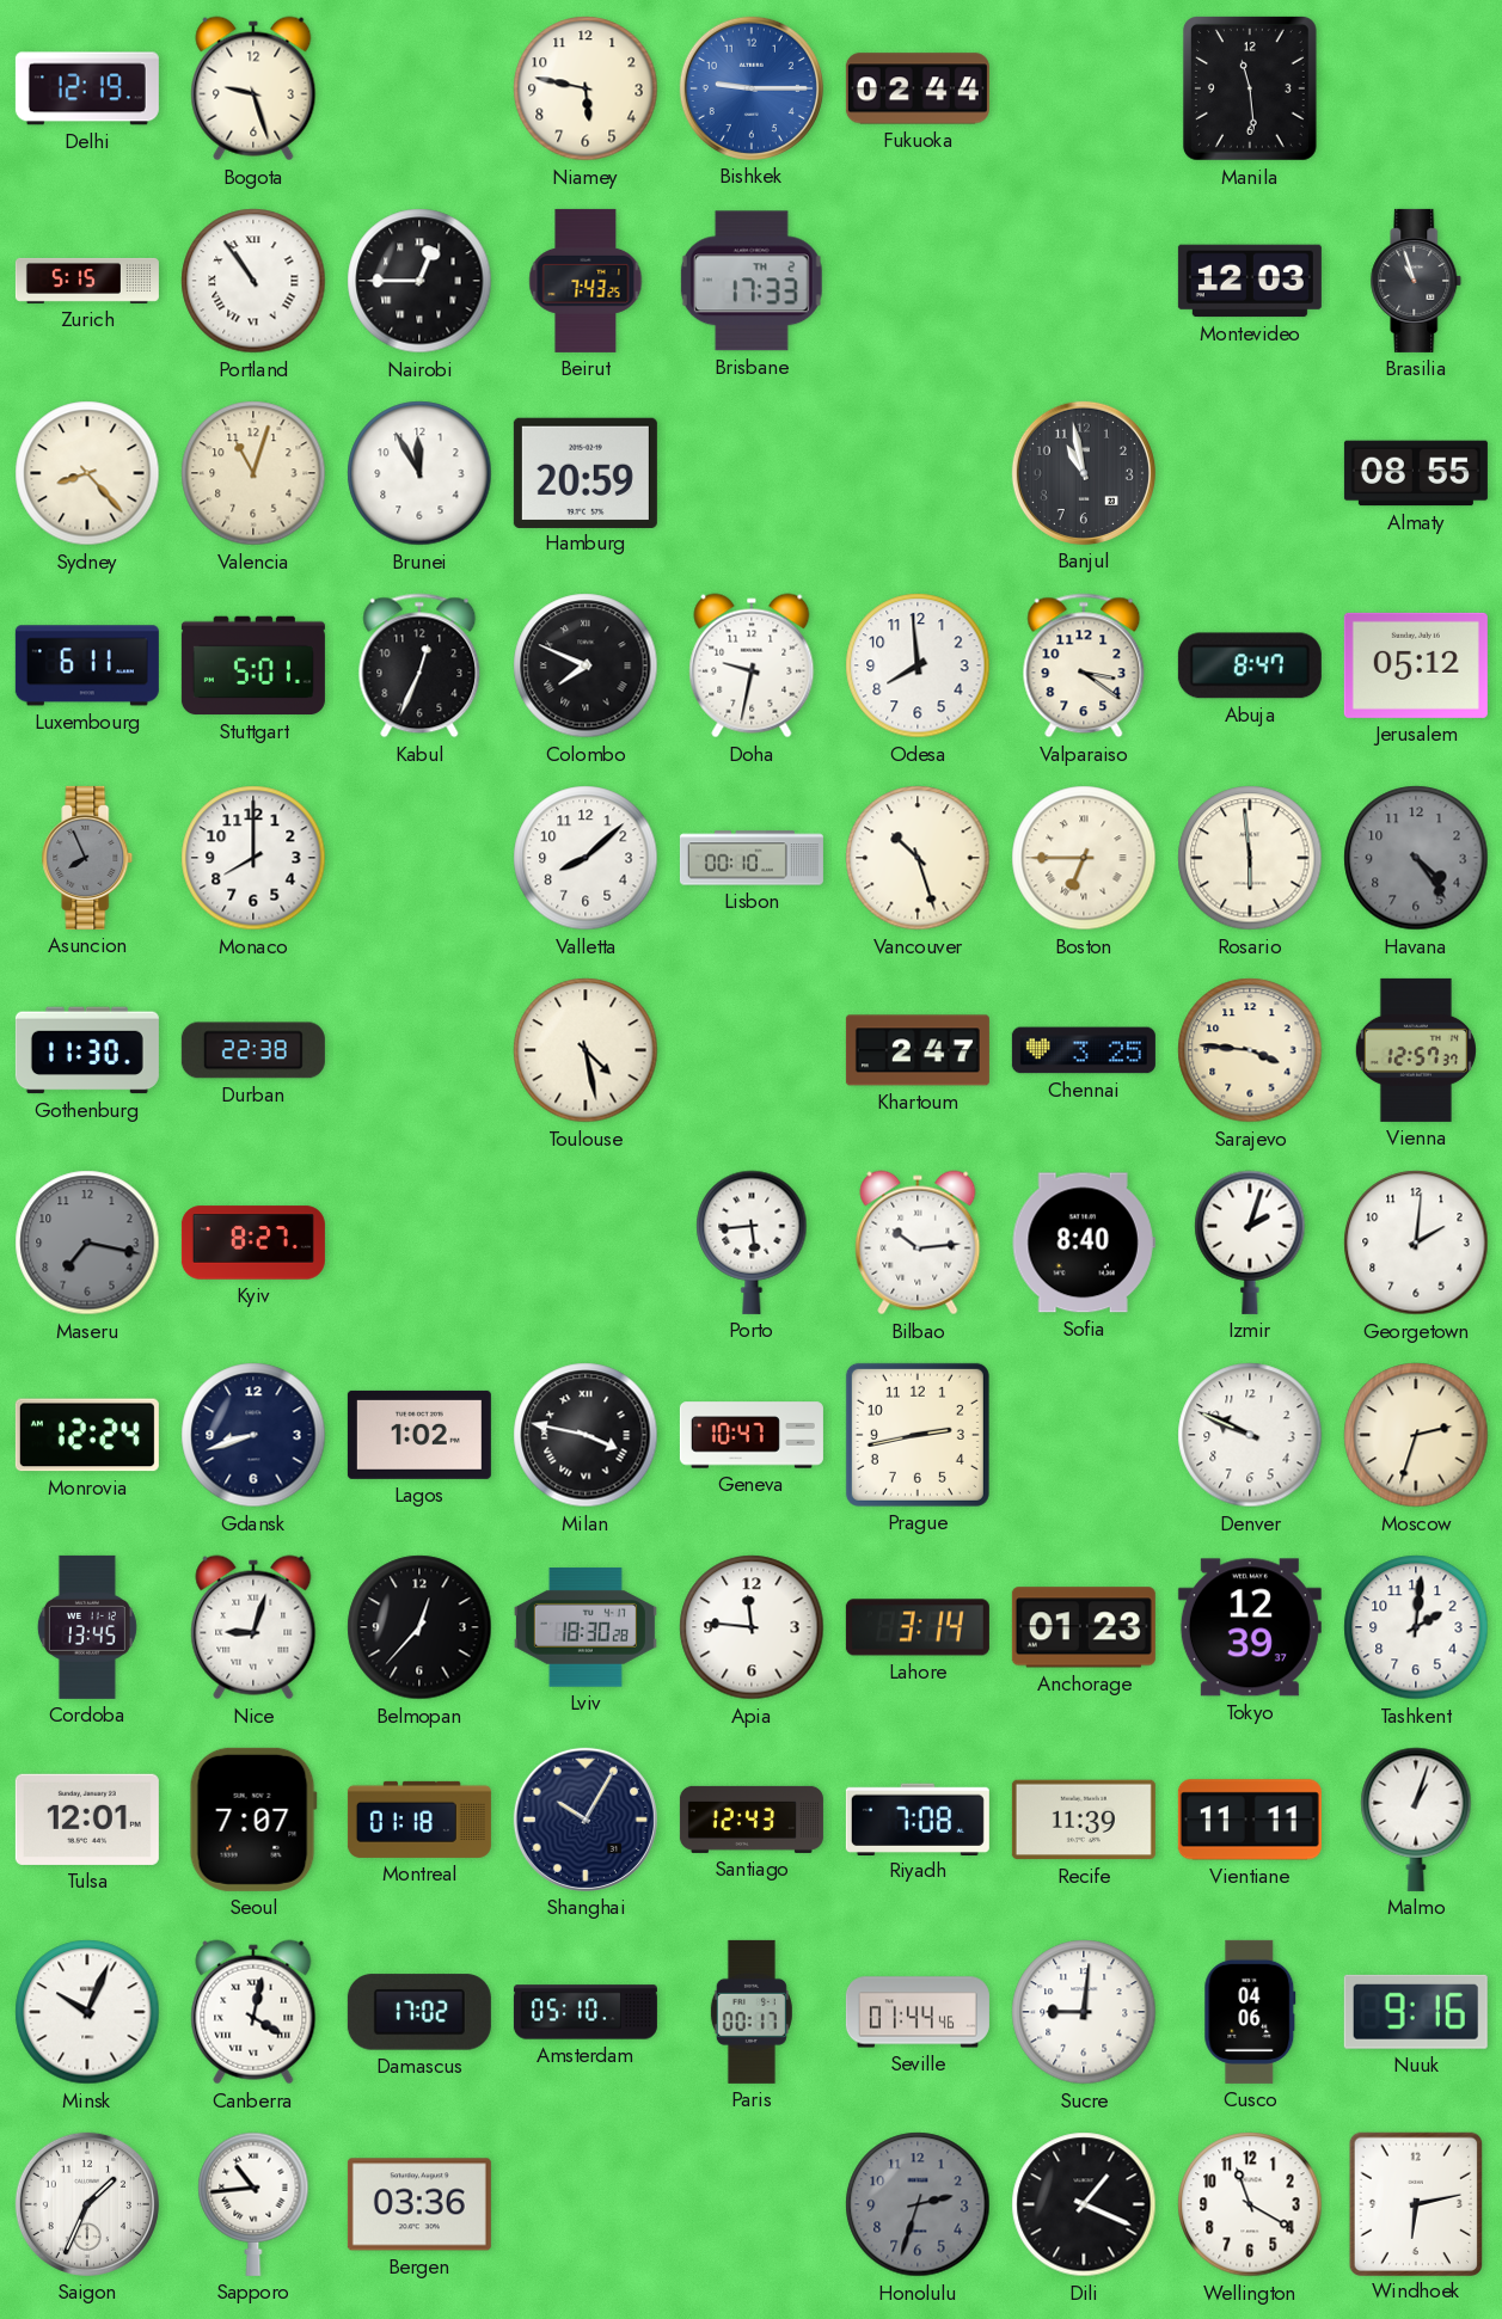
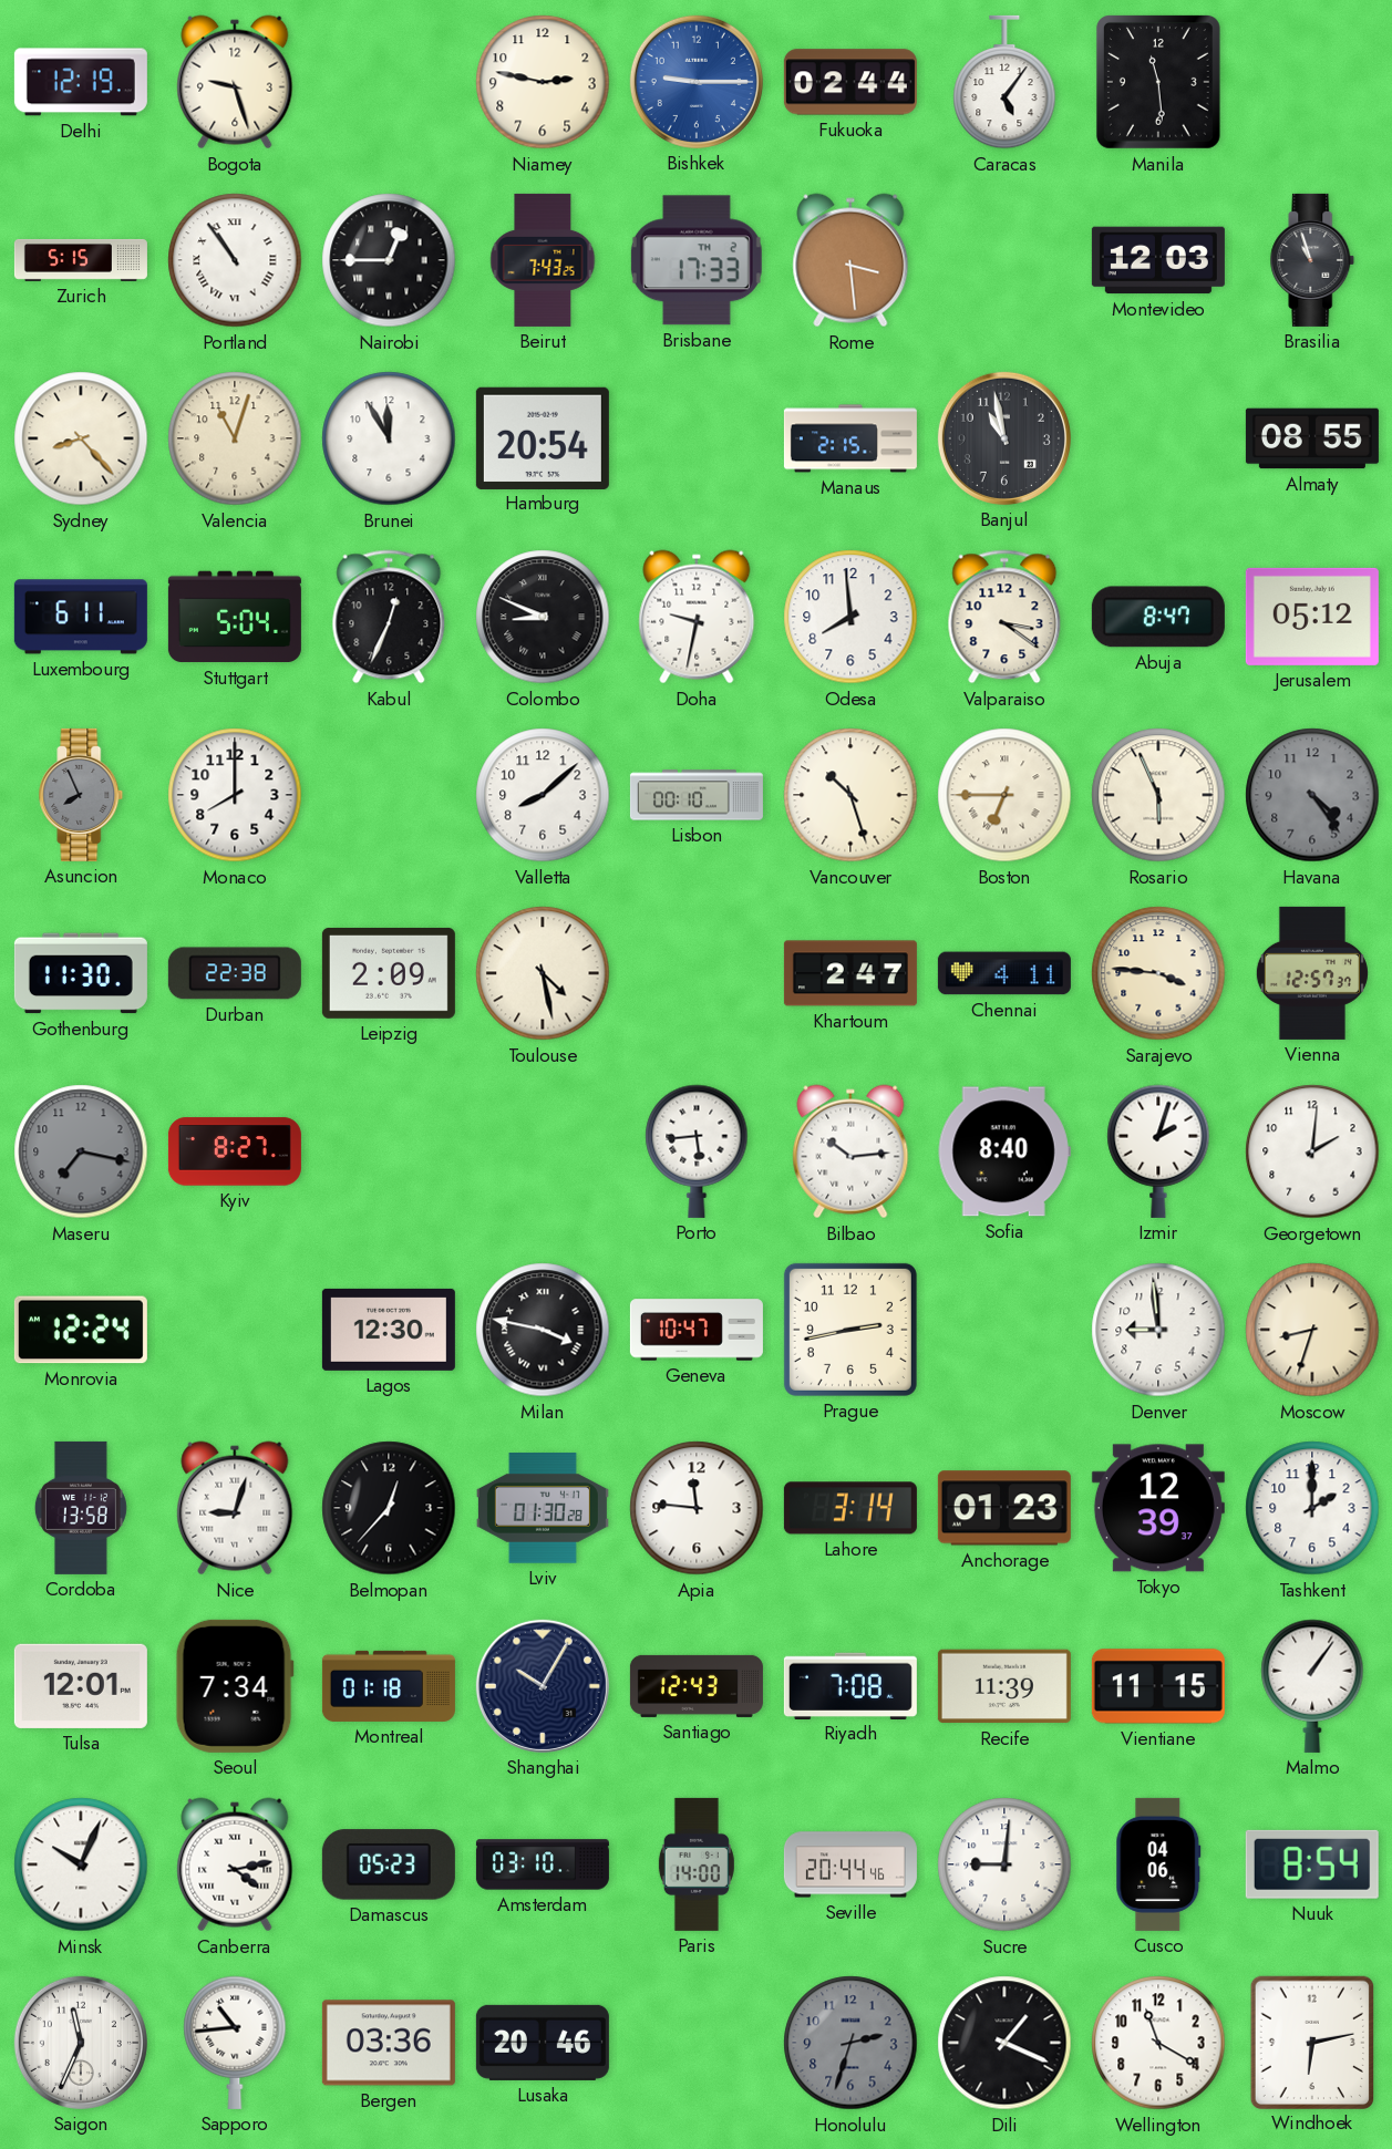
Niamey: 5:47 -> 2:47 (543, 82)
Caracas: none -> 5:06 (1004, 82)
Rome: none -> 3:29 (850, 260)
Hamburg: 20:59 -> 20:54 (543, 437)
Manaus: none -> 2:15 (850, 438)
Stuttgart: 5:01 -> 5:04 (235, 617)
Colombo: 7:49 -> 8:49 (543, 617)
Rosario: 5:59 -> 5:56 (1158, 795)
Leipzig: none -> 2:09 (389, 973)
Chennai: 3:25 -> 4:11 (1004, 973)
Gdansk: 8:42 -> none (253, 1435)
Lagos: 1:02 -> 12:30 (389, 1330)
Denver: 9:49 -> 8:59 (1158, 1330)
Moscow: 2:33 -> 8:33 (1312, 1330)
Cordoba: 13:45 -> 13:58 (81, 1508)
Lviv: 18:30 -> 01:30 (543, 1508)
Tashkent: 2:01 -> 2:00 (1312, 1508)
Seoul: 7:07 -> 7:34 (235, 1686)
Vientiane: 11:11 -> 11:15 (1158, 1686)
Malmo: 1:03 -> 1:06 (1312, 1686)
Canberra: 4:02 -> 4:13 (235, 1864)
Damascus: 17:02 -> 05:23 (389, 1864)
Amsterdam: 05:10 -> 03:10 (543, 1864)
Paris: 00:17 -> 14:00 (697, 1864)
Seville: 01:44 -> 20:44 (850, 1864)
Nuuk: 9:16 -> 8:54 (1312, 1864)
Saigon: 1:34 -> 11:34 (81, 2043)
Lusaka: none -> 20:46 (543, 2043)
